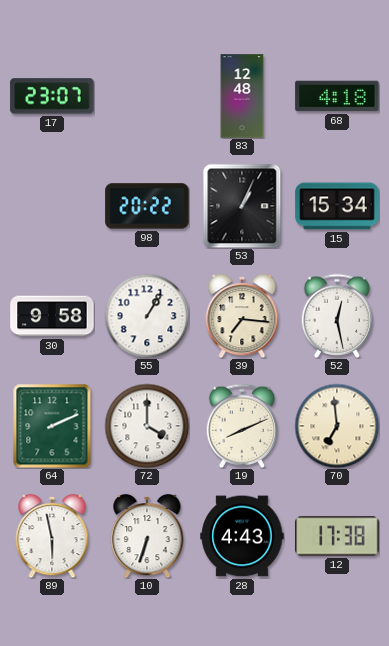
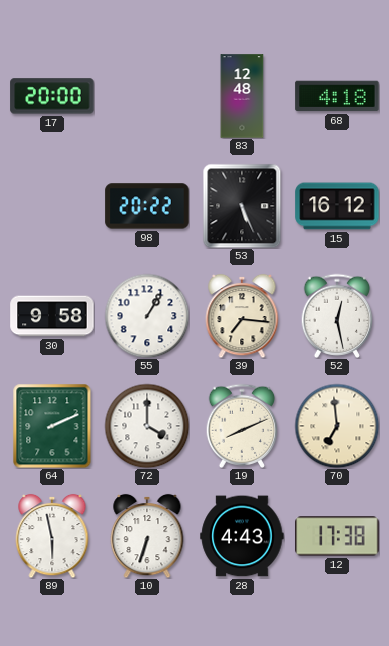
17: 23:07 -> 20:00 (52, 96)
53: 1:04 -> 5:26 (242, 206)
15: 15:34 -> 16:12 (337, 206)
